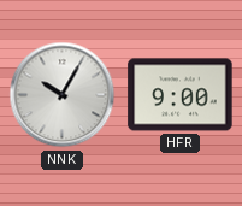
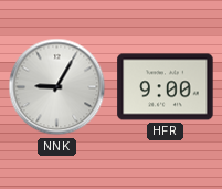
NNK: 10:05 -> 9:05 (57, 87)
